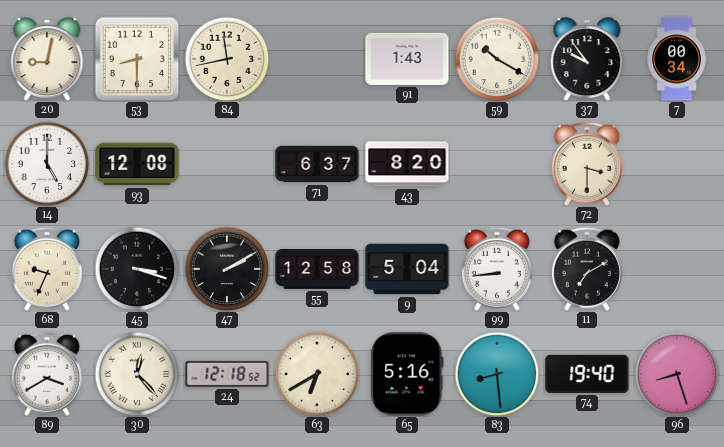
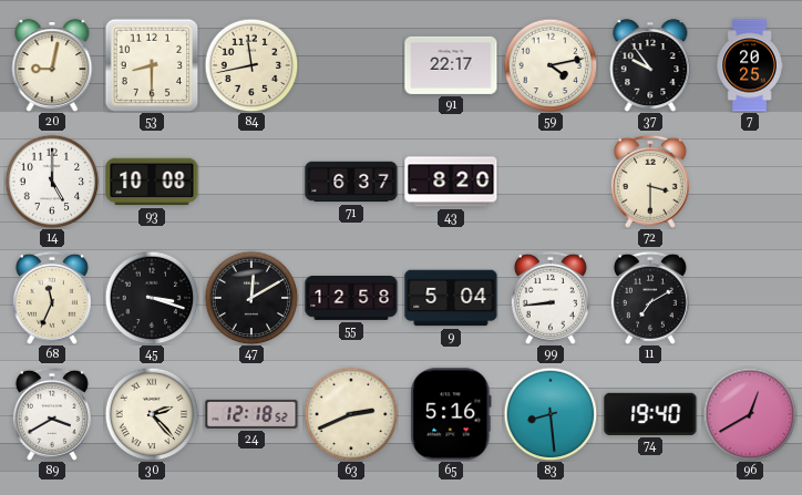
91: 1:43 -> 22:17 (451, 65)
59: 10:20 -> 4:13 (551, 65)
7: 00:34 -> 20:25 (750, 65)
93: 12:08 -> 10:08 (152, 182)
68: 9:34 -> 11:34 (52, 298)
47: 2:10 -> 12:10 (251, 298)
30: 12:23 -> 2:23 (152, 414)
63: 6:40 -> 2:41 (351, 414)
96: 8:27 -> 12:40 (750, 414)
